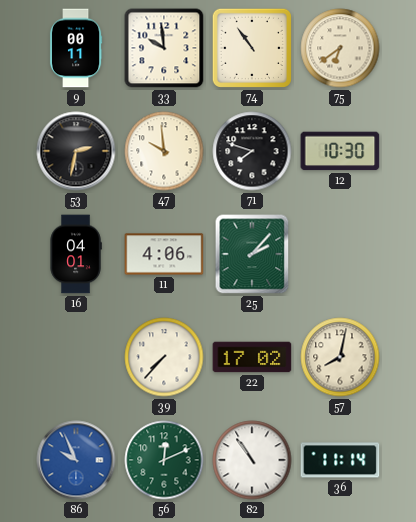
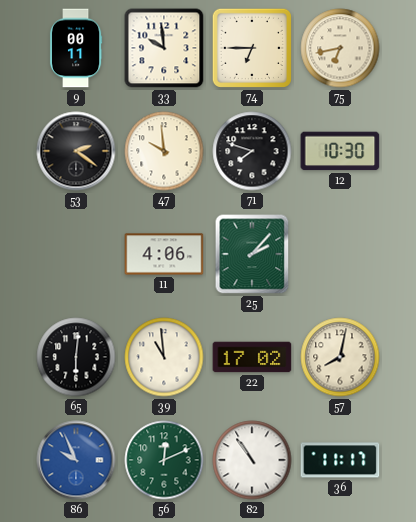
74: 10:54 -> 6:45 (252, 48)
75: 6:39 -> 6:43 (340, 48)
53: 2:32 -> 2:21 (76, 151)
16: 04:01 -> none (76, 254)
65: none -> 6:01 (76, 357)
39: 7:37 -> 10:59 (164, 357)
36: 11:14 -> 11:17 (340, 460)
